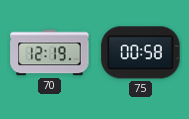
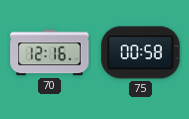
70: 12:19 -> 12:16 (50, 53)
